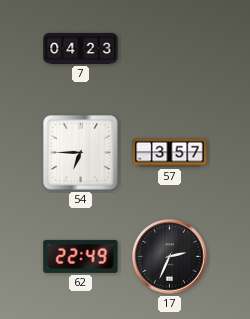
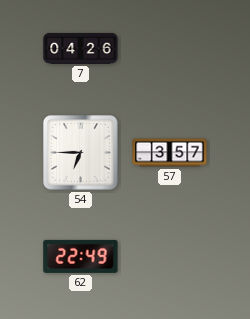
7: 04:23 -> 04:26 (81, 48)
17: 2:34 -> none (170, 257)
